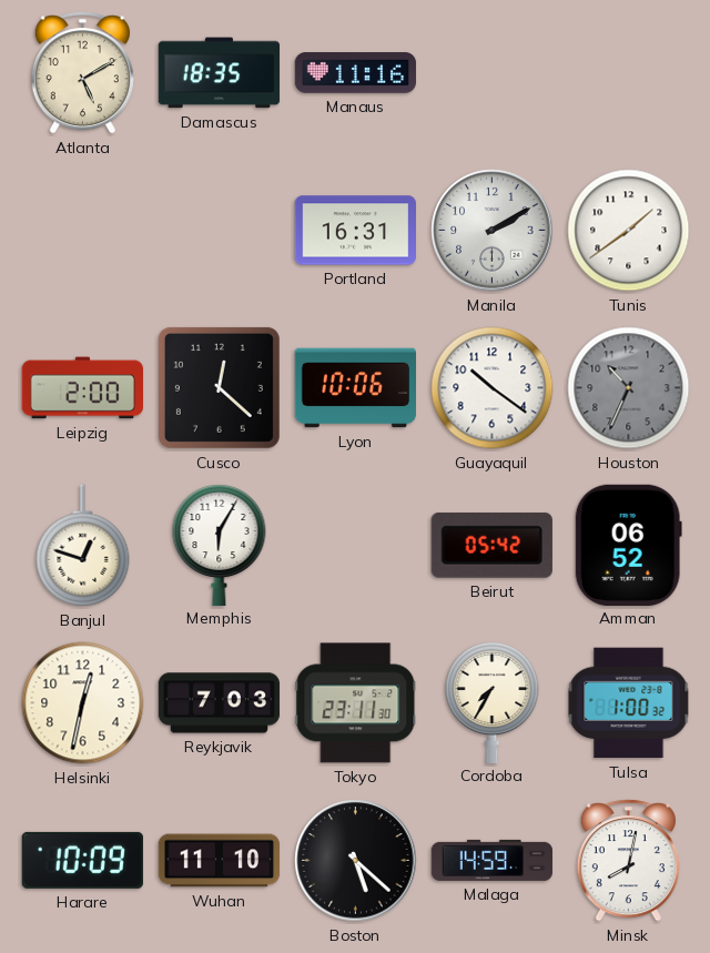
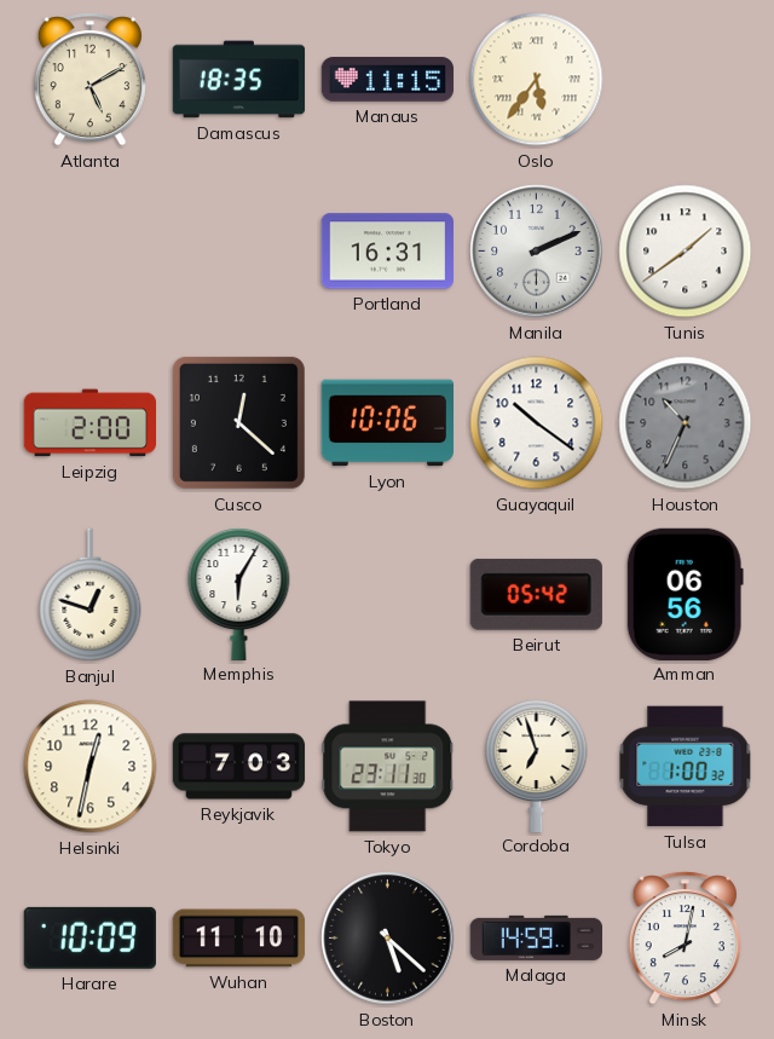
Manaus: 11:16 -> 11:15 (388, 80)
Oslo: none -> 5:36 (537, 80)
Manila: 2:10 -> 2:11 (537, 252)
Amman: 06:52 -> 06:56 (685, 594)
Cordoba: 7:35 -> 6:57 (537, 764)
